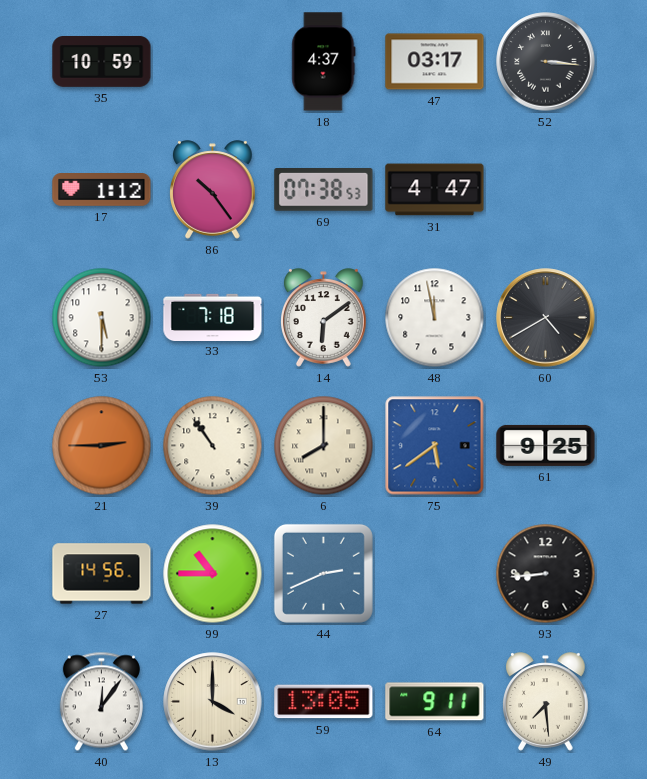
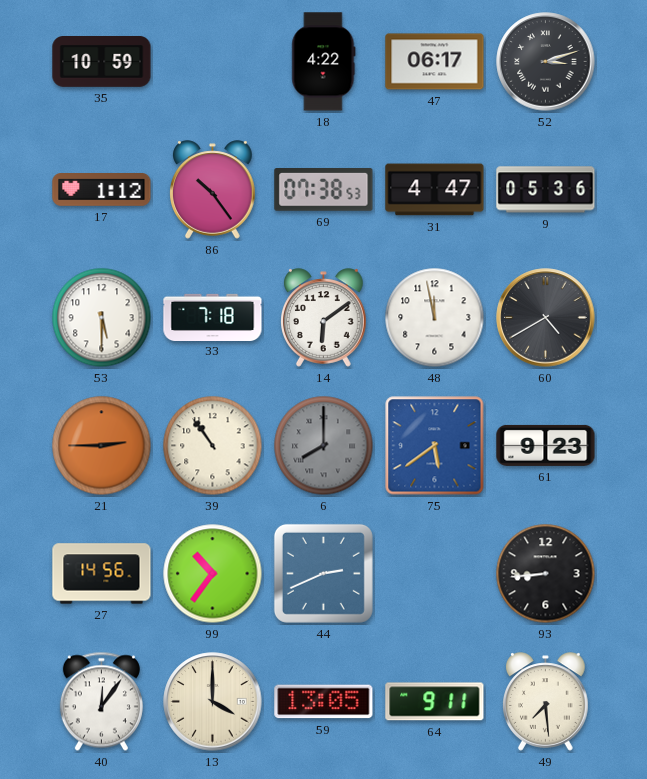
18: 4:37 -> 4:22 (324, 62)
47: 03:17 -> 06:17 (435, 62)
52: 3:16 -> 3:12 (546, 62)
9: none -> 05:36 (546, 190)
6 dial: cream -> grey (324, 446)
61: 9:25 -> 9:23 (546, 445)
99: 10:45 -> 10:36 (213, 574)
